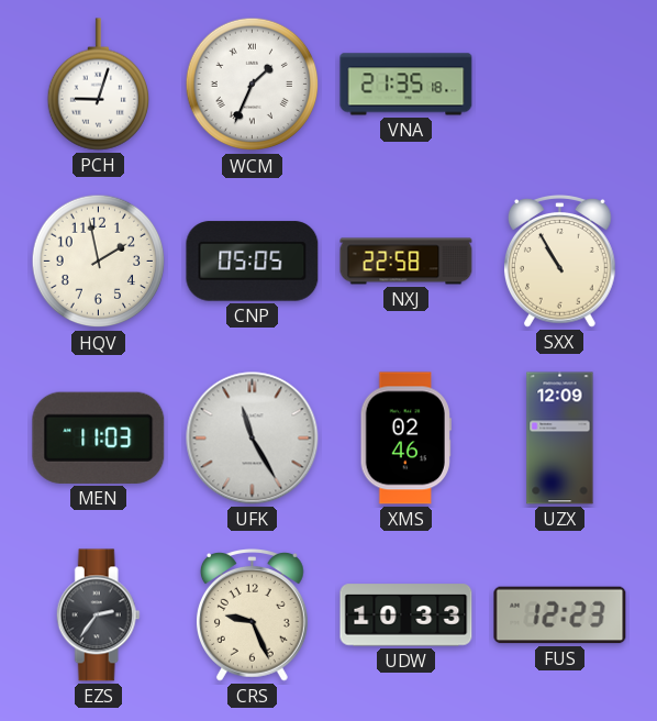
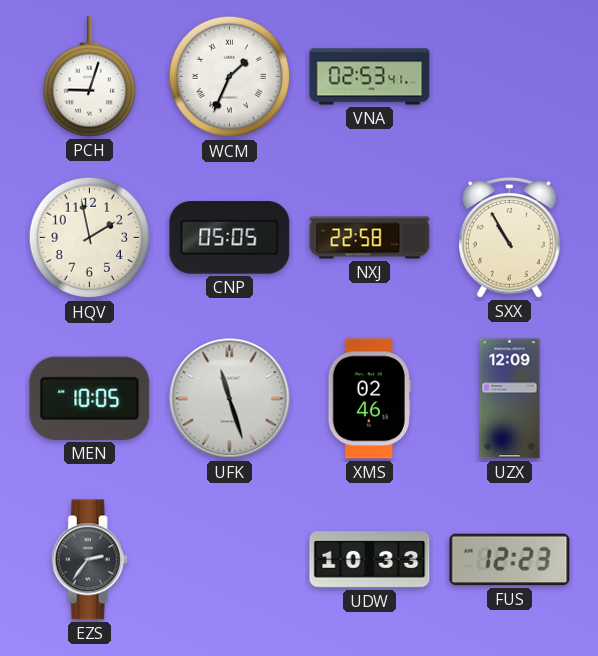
VNA: 21:35 -> 02:53 (370, 77)
MEN: 11:03 -> 10:05 (90, 398)
UFK: 11:25 -> 11:27 (230, 399)
CRS: 9:26 -> none (252, 615)
